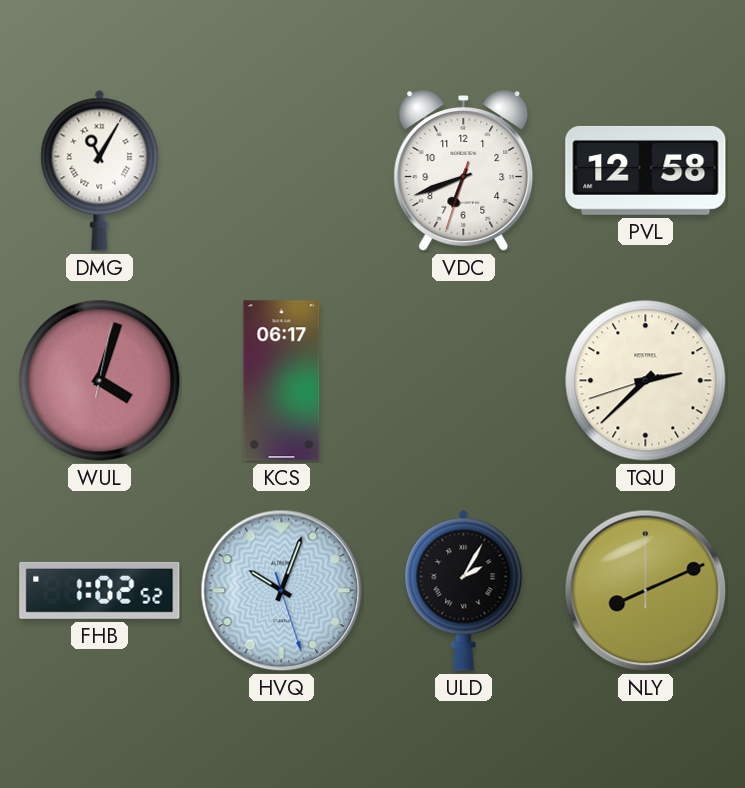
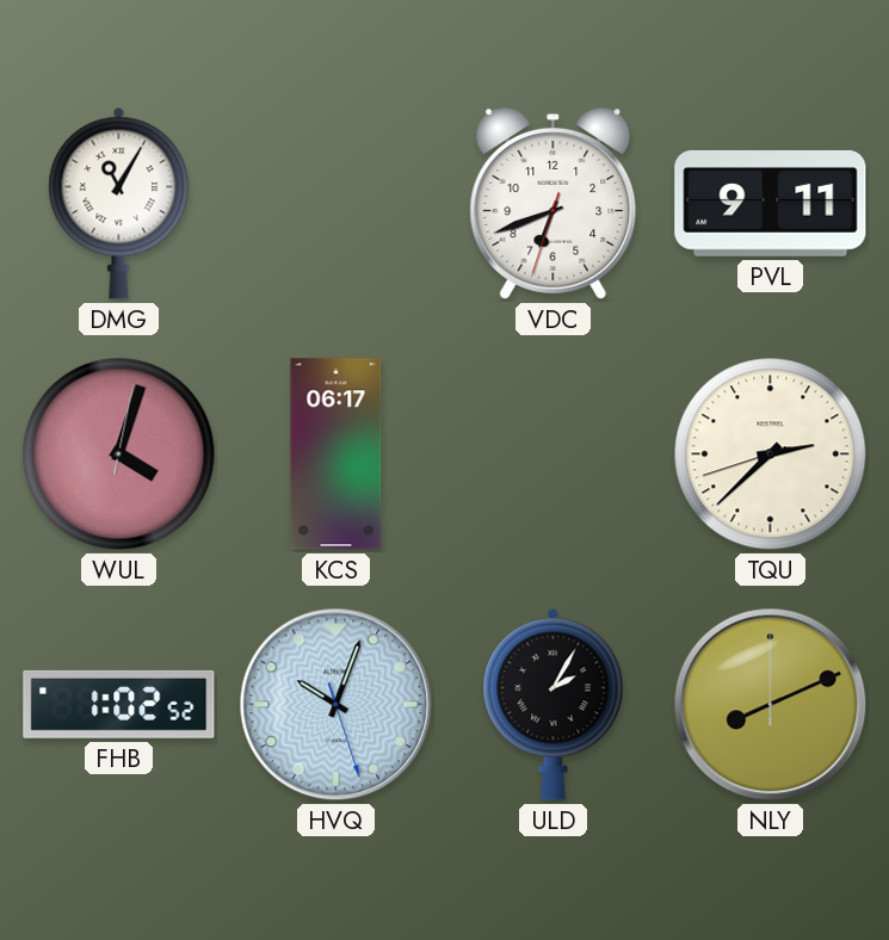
PVL: 12:58 -> 9:11 (771, 203)
